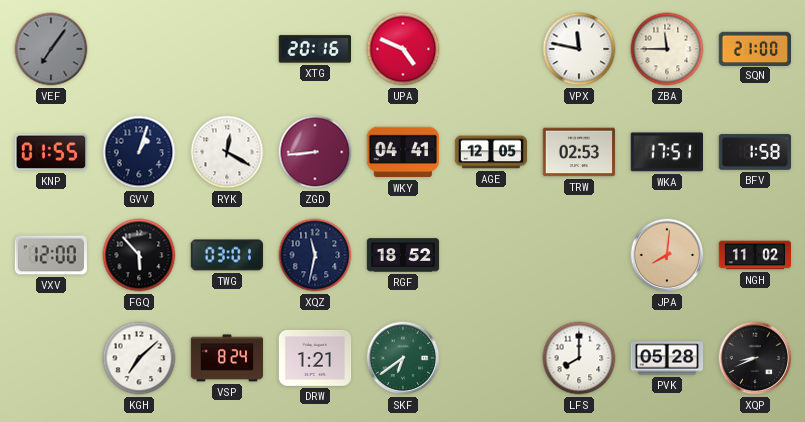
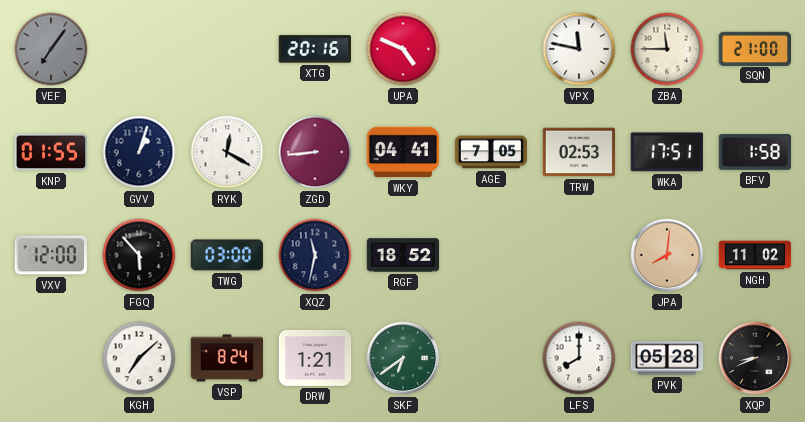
AGE: 12:05 -> 7:05 (491, 152)
TWG: 03:01 -> 03:00 (227, 255)
